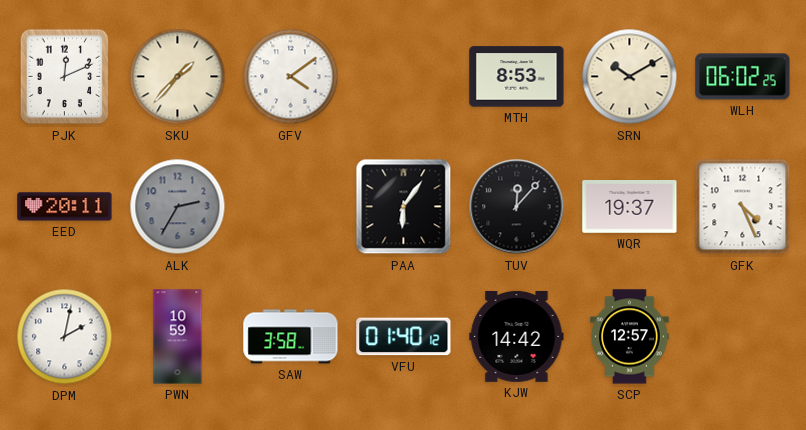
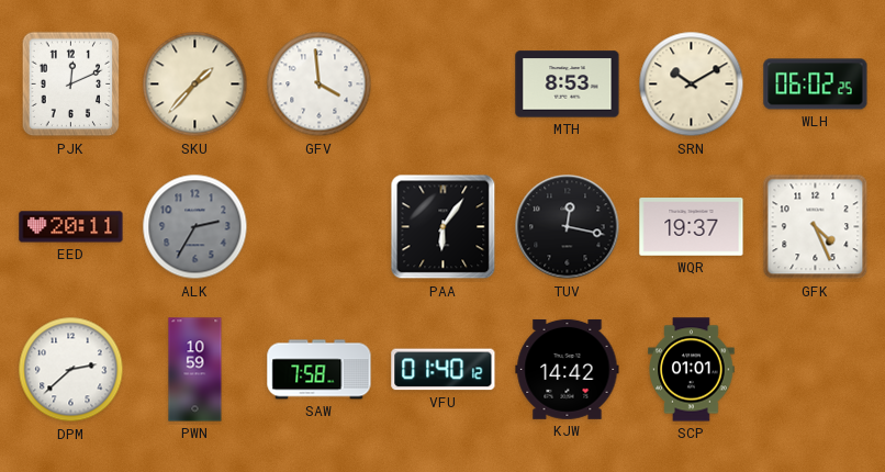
GFV: 4:09 -> 3:59 (320, 85)
TUV: 12:07 -> 12:17 (568, 227)
DPM: 2:02 -> 2:38 (71, 370)
SAW: 3:58 -> 7:58 (320, 370)
SCP: 12:57 -> 01:01 (692, 370)
